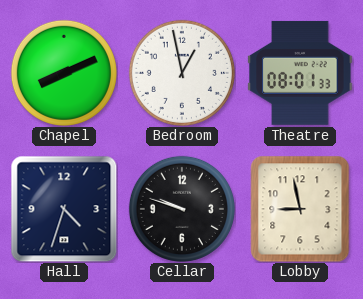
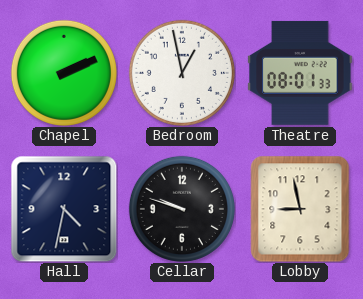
Chapel: 8:11 -> 2:11 (64, 73)
Hall: 4:33 -> 4:32 (64, 209)
